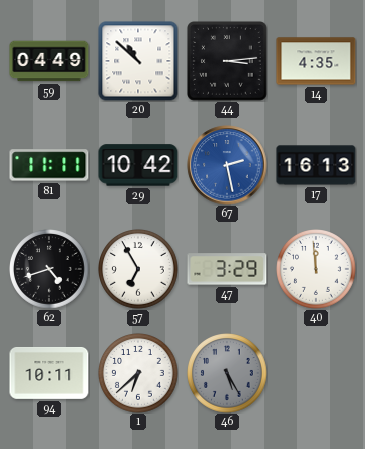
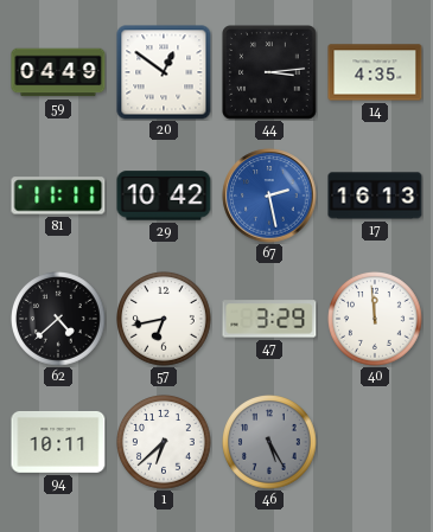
20: 10:52 -> 12:51 (164, 72)
62: 4:42 -> 4:38 (58, 320)
57: 6:55 -> 6:43 (164, 320)
